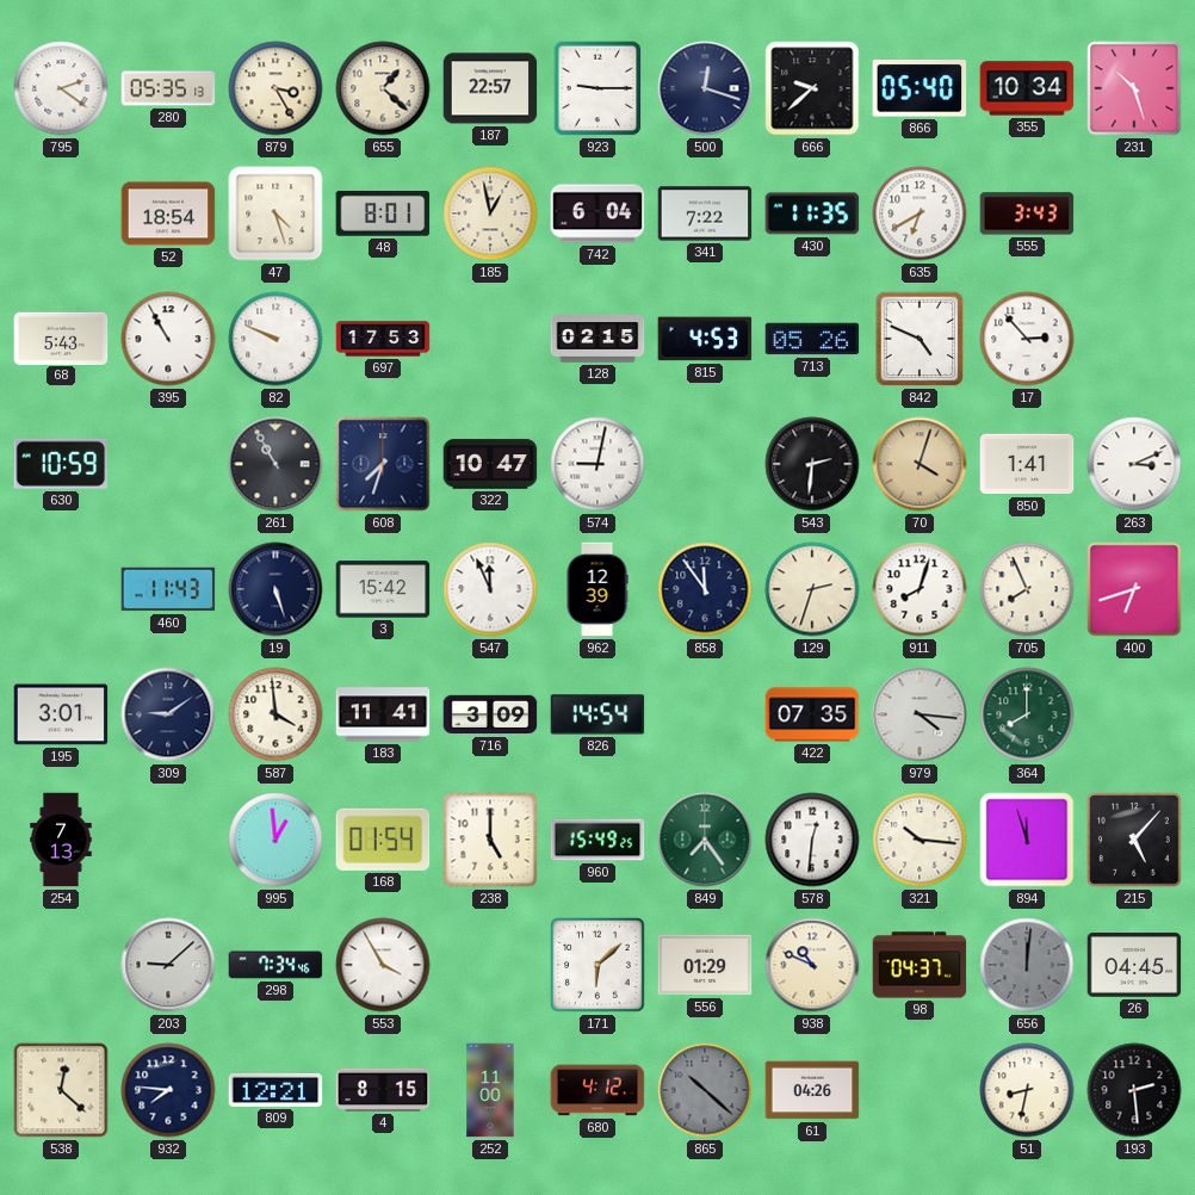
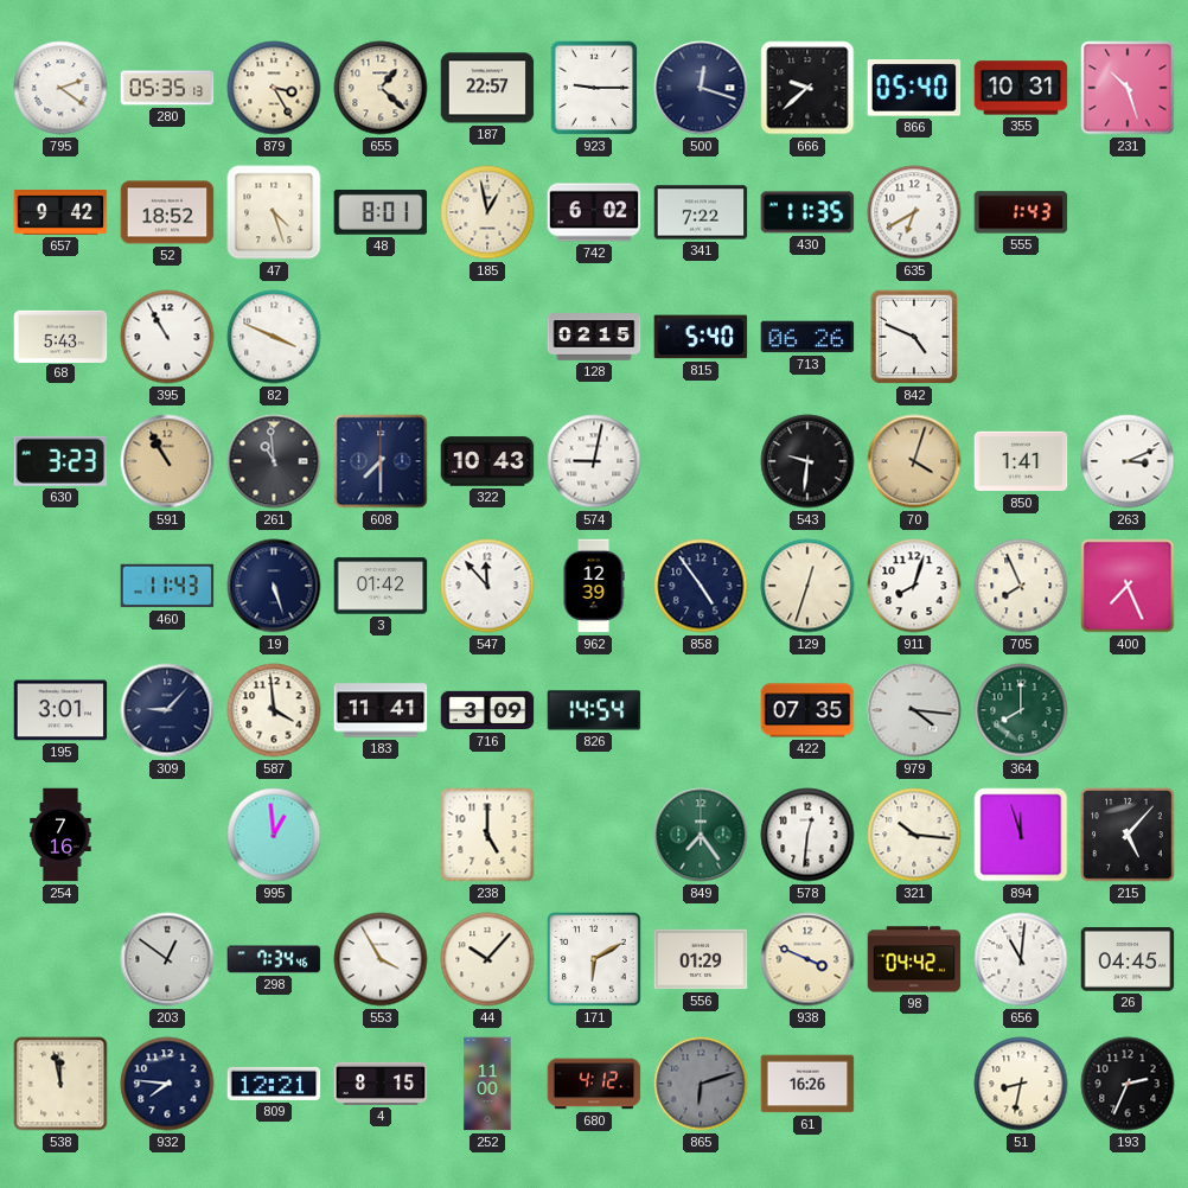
355: 10:34 -> 10:31 (1021, 88)
657: none -> 9:42 (60, 213)
52: 18:54 -> 18:52 (167, 212)
742: 6:04 -> 6:02 (594, 212)
555: 3:43 -> 1:43 (1021, 212)
82: 9:49 -> 3:49 (274, 337)
697: 17:53 -> none (383, 339)
815: 4:53 -> 5:40 (701, 337)
713: 05:26 -> 06:26 (807, 337)
17: 2:53 -> none (1027, 339)
630: 10:59 -> 3:23 (60, 461)
591: none -> 10:55 (167, 461)
261: 10:55 -> 10:59 (274, 461)
608: 7:33 -> 7:30 (381, 461)
322: 10:47 -> 10:43 (487, 461)
543: 2:31 -> 9:31 (807, 461)
3: 15:42 -> 01:42 (381, 586)
547: 11:56 -> 11:53 (487, 586)
858: 11:54 -> 4:54 (701, 586)
129: 2:33 -> 12:33 (807, 586)
400: 6:42 -> 7:26 (1128, 586)
309: 9:09 -> 9:07 (167, 710)
254: 7:13 -> 7:16 (60, 835)
168: 01:54 -> none (383, 840)
960: 15:49 -> none (597, 840)
203: 9:08 -> 12:51 (167, 959)
44: none -> 10:07 (487, 959)
171: 6:08 -> 6:10 (594, 959)
938: 10:49 -> 3:49 (807, 959)
98: 04:37 -> 04:42 (914, 959)
656: 12:01 -> 11:01 (1021, 959)
656 dial: grey -> white (1021, 959)
538: 12:22 -> 11:58 (60, 1084)
865: 10:22 -> 6:12 (701, 1084)
61: 04:26 -> 16:26 (807, 1084)
193: 2:29 -> 2:34 (1128, 1084)
